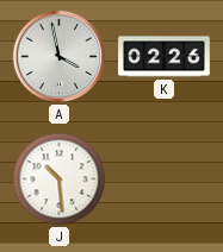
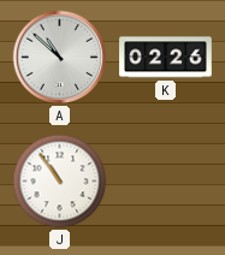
A: 3:58 -> 10:52 (60, 58)
J: 10:29 -> 10:54 (60, 182)
